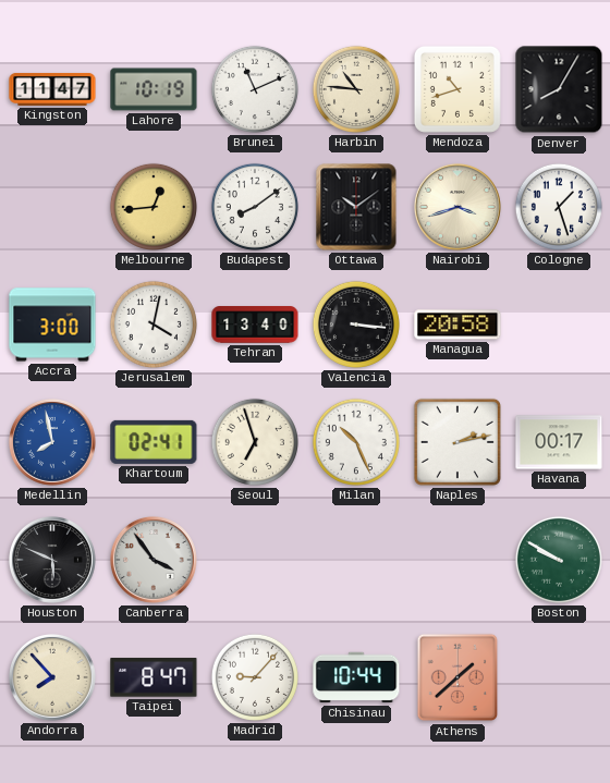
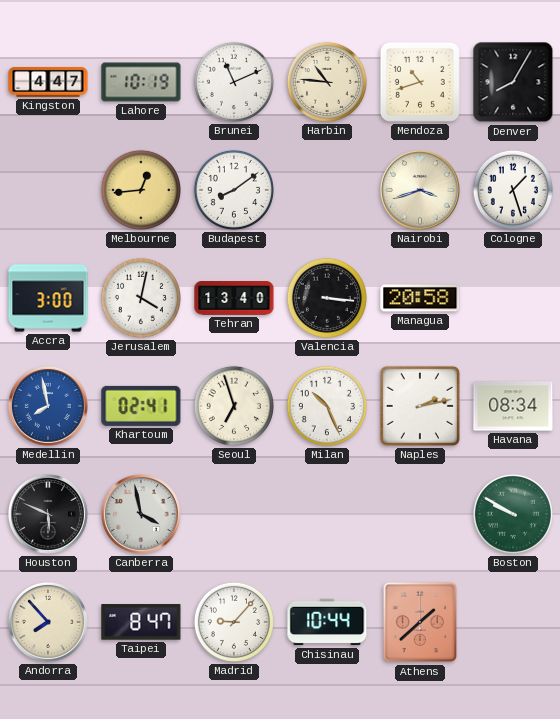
Kingston: 11:47 -> 4:47 (48, 82)
Ottawa: 10:09 -> none (356, 207)
Havana: 00:17 -> 08:34 (513, 406)
Canberra: 3:54 -> 3:58 (141, 514)
